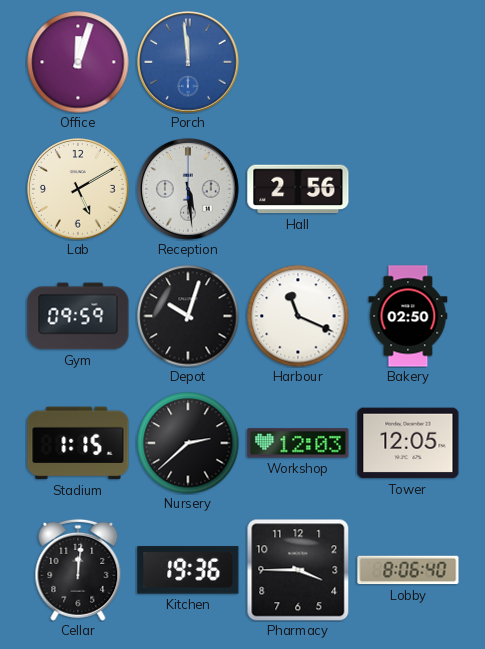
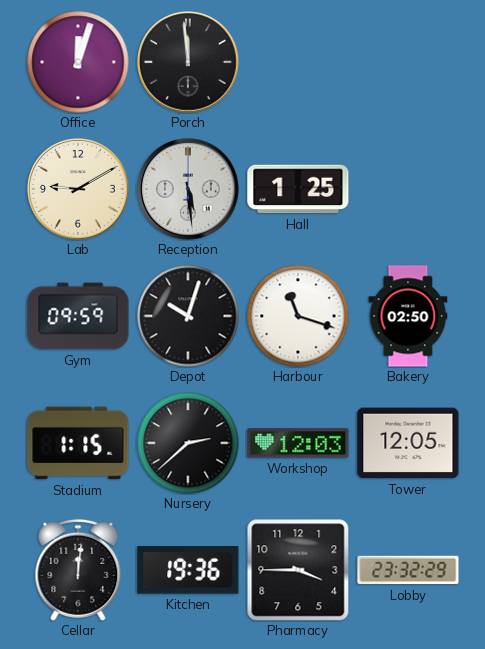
Porch dial: blue -> black (189, 63)
Lab: 5:10 -> 9:10 (79, 190)
Hall: 2:56 -> 1:25 (298, 189)
Harbour: 11:19 -> 11:18 (298, 316)
Lobby: 8:06 -> 23:32 (408, 570)
